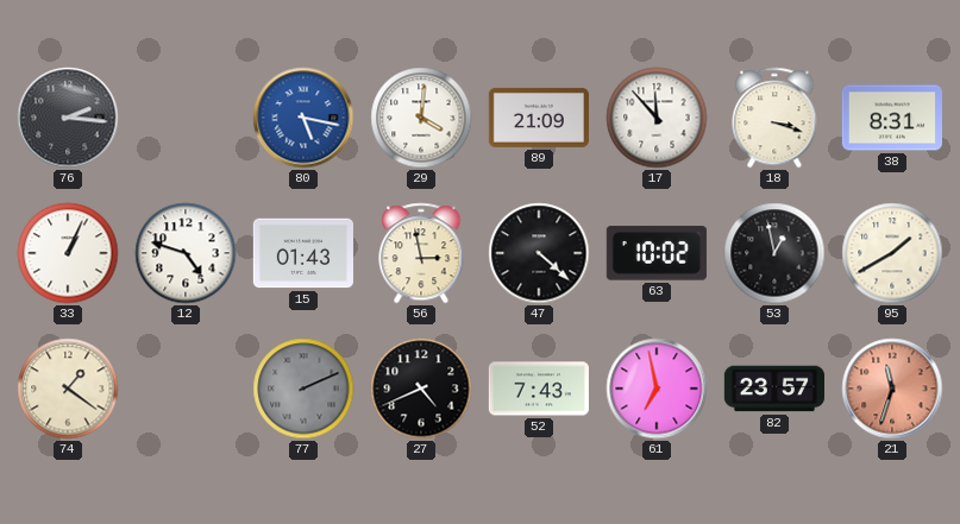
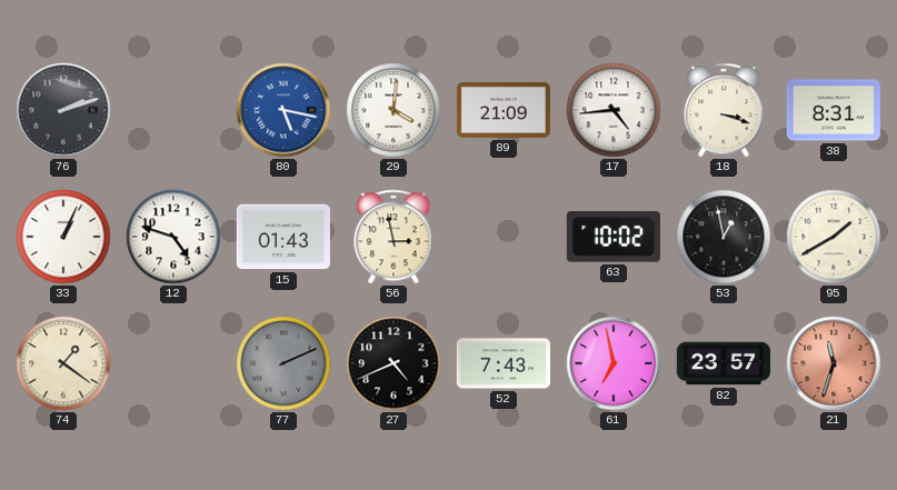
76: 2:16 -> 2:12 (63, 110)
17: 11:53 -> 4:44 (614, 110)
47: 4:22 -> none (539, 253)
